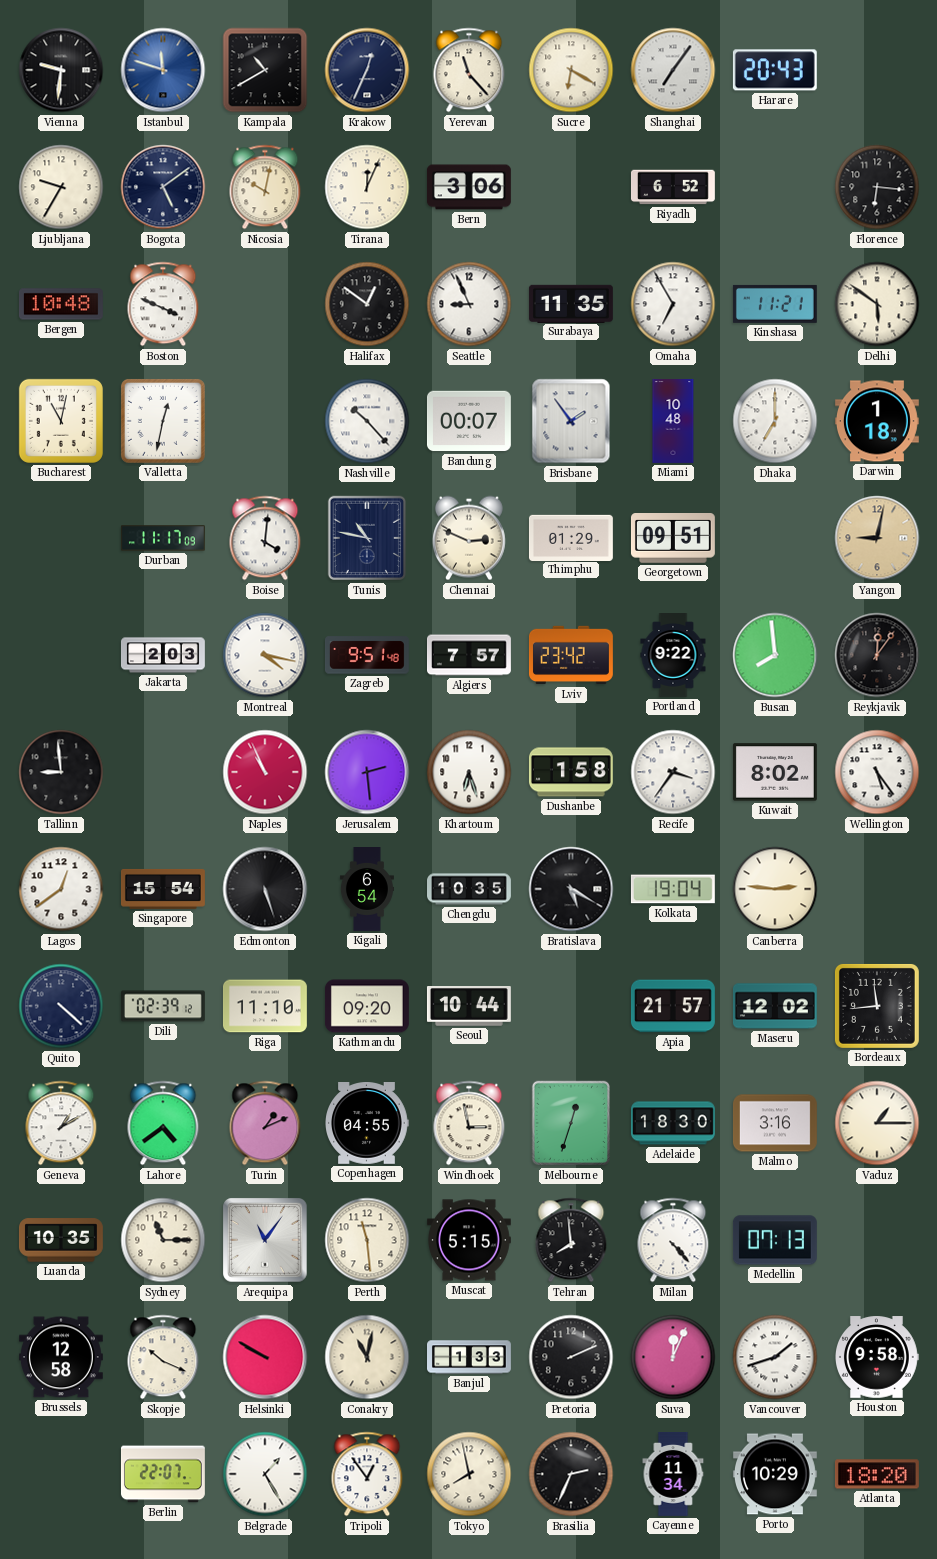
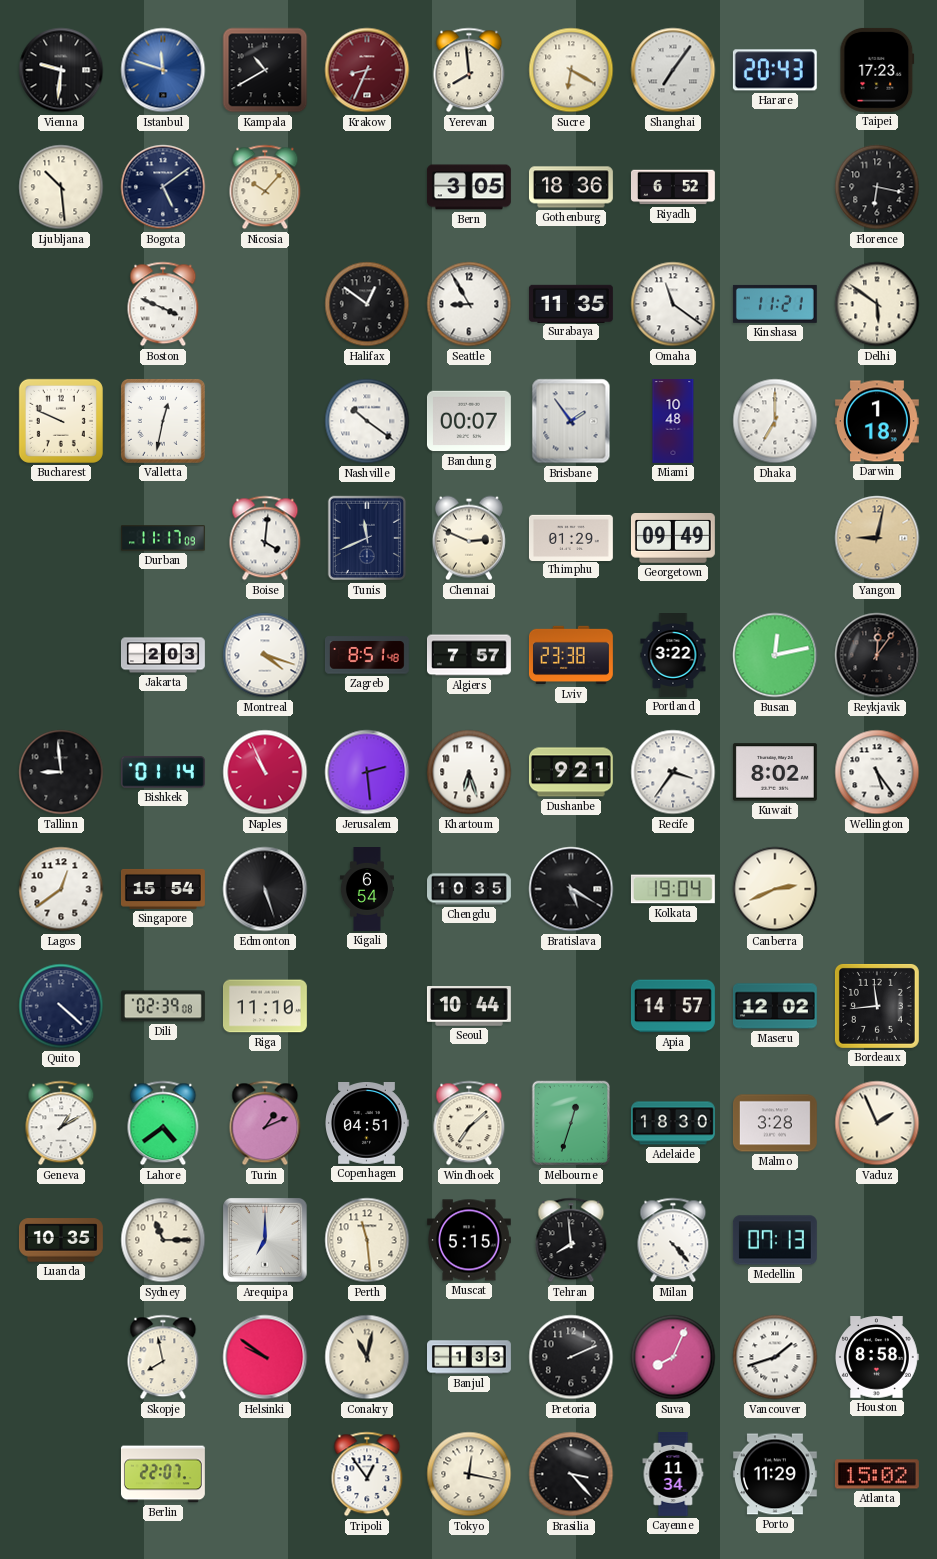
Krakow: 12:34 -> 8:34 (367, 70)
Krakow dial: navy -> burgundy (367, 70)
Yerevan: 11:23 -> 7:59 (469, 70)
Taipei: none -> 17:23 (877, 70)
Ljubljana: 9:35 -> 10:29 (61, 187)
Nicosia: 10:02 -> 10:07 (265, 187)
Tirana: 12:04 -> none (367, 187)
Bern: 3:06 -> 3:05 (469, 187)
Gothenburg: none -> 18:36 (571, 187)
Florence: 6:16 -> 6:17 (877, 187)
Bergen: 10:48 -> none (61, 304)
Seattle: 8:56 -> 8:55 (469, 304)
Omaha: 6:55 -> 11:21 (673, 304)
Bucharest: 11:02 -> 9:49 (61, 421)
Nashville: 10:23 -> 10:21 (367, 421)
Tunis: 10:47 -> 11:41 (366, 538)
Georgetown: 09:51 -> 09:49 (673, 539)
Montreal: 4:17 -> 4:18 (265, 655)
Zagreb: 9:51 -> 8:51 (367, 655)
Lviv: 23:42 -> 23:38 (571, 655)
Portland: 9:22 -> 3:22 (673, 656)
Busan: 7:59 -> 12:13 (775, 655)
Bishkek: none -> 01:14 (163, 772)
Dushanbe: 1:58 -> 9:21 (571, 772)
Canberra: 2:46 -> 2:41 (775, 889)
Dili: 02:39:12 -> 02:39:08 (163, 1006)
Kathmandu: 09:20 -> none (367, 1006)
Apia: 21:57 -> 14:57 (673, 1006)
Copenhagen: 04:55 -> 04:51 (367, 1124)
Windhoek: 2:58 -> 7:08 (469, 1123)
Malmo: 3:16 -> 3:28 (775, 1123)
Vaduz: 1:15 -> 1:56 (877, 1123)
Arequipa: 11:06 -> 7:00 (265, 1240)
Brussels: 12:58 -> none (61, 1357)
Skopje: 10:19 -> 7:58 (163, 1357)
Helsinki: 9:50 -> 9:51 (265, 1357)
Suva: 12:04 -> 8:04 (673, 1357)
Houston: 9:58 -> 8:58 (877, 1357)
Belgrade: 1:25 -> none (265, 1474)
Tokyo: 7:58 -> 12:17 (469, 1474)
Brasilia: 2:34 -> 3:23 (571, 1474)
Porto: 10:29 -> 11:29 (775, 1474)
Atlanta: 18:20 -> 15:02 (877, 1474)
